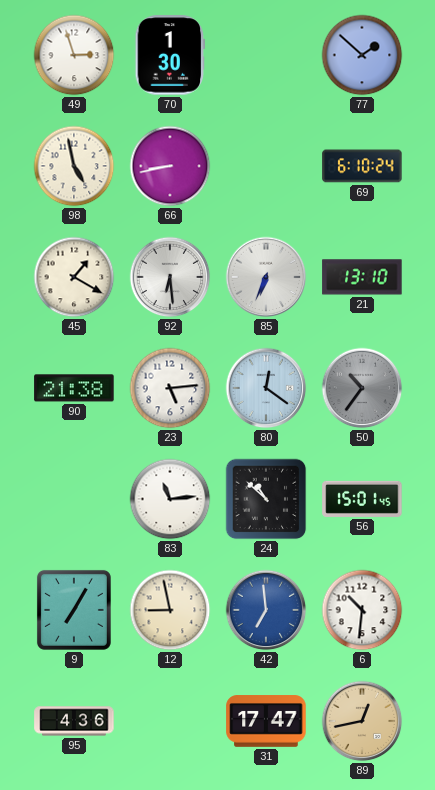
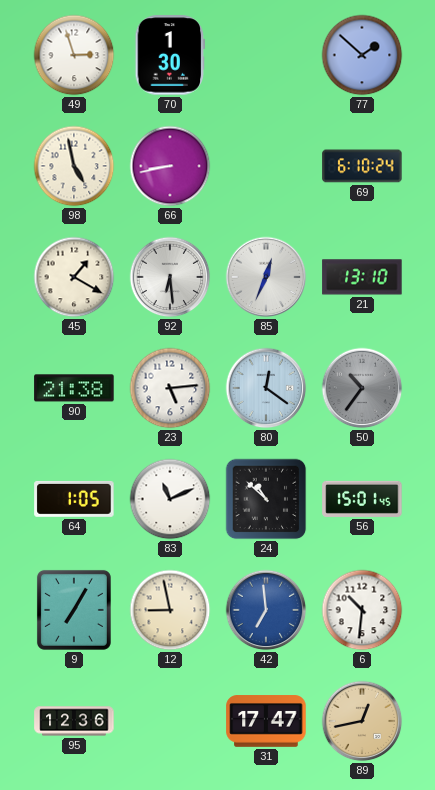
85: 6:34 -> 12:34 (266, 277)
64: none -> 1:05 (74, 499)
83: 11:14 -> 11:11 (170, 499)
95: 4:36 -> 12:36 (74, 721)
